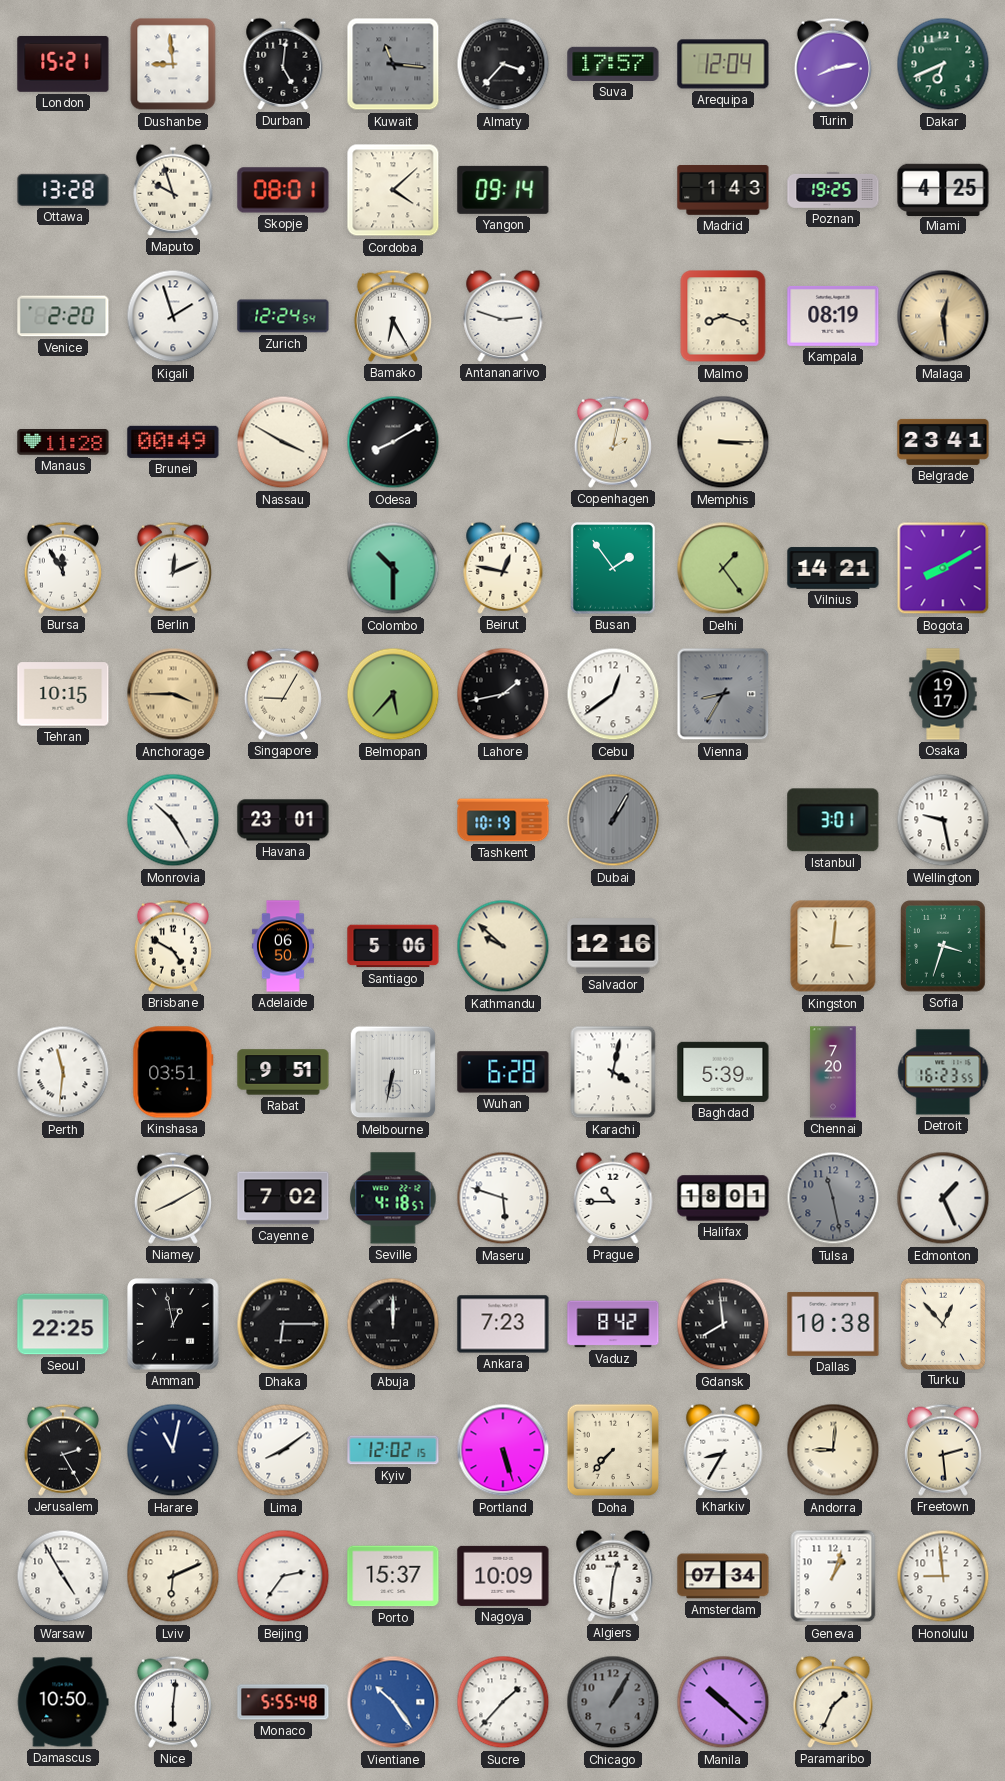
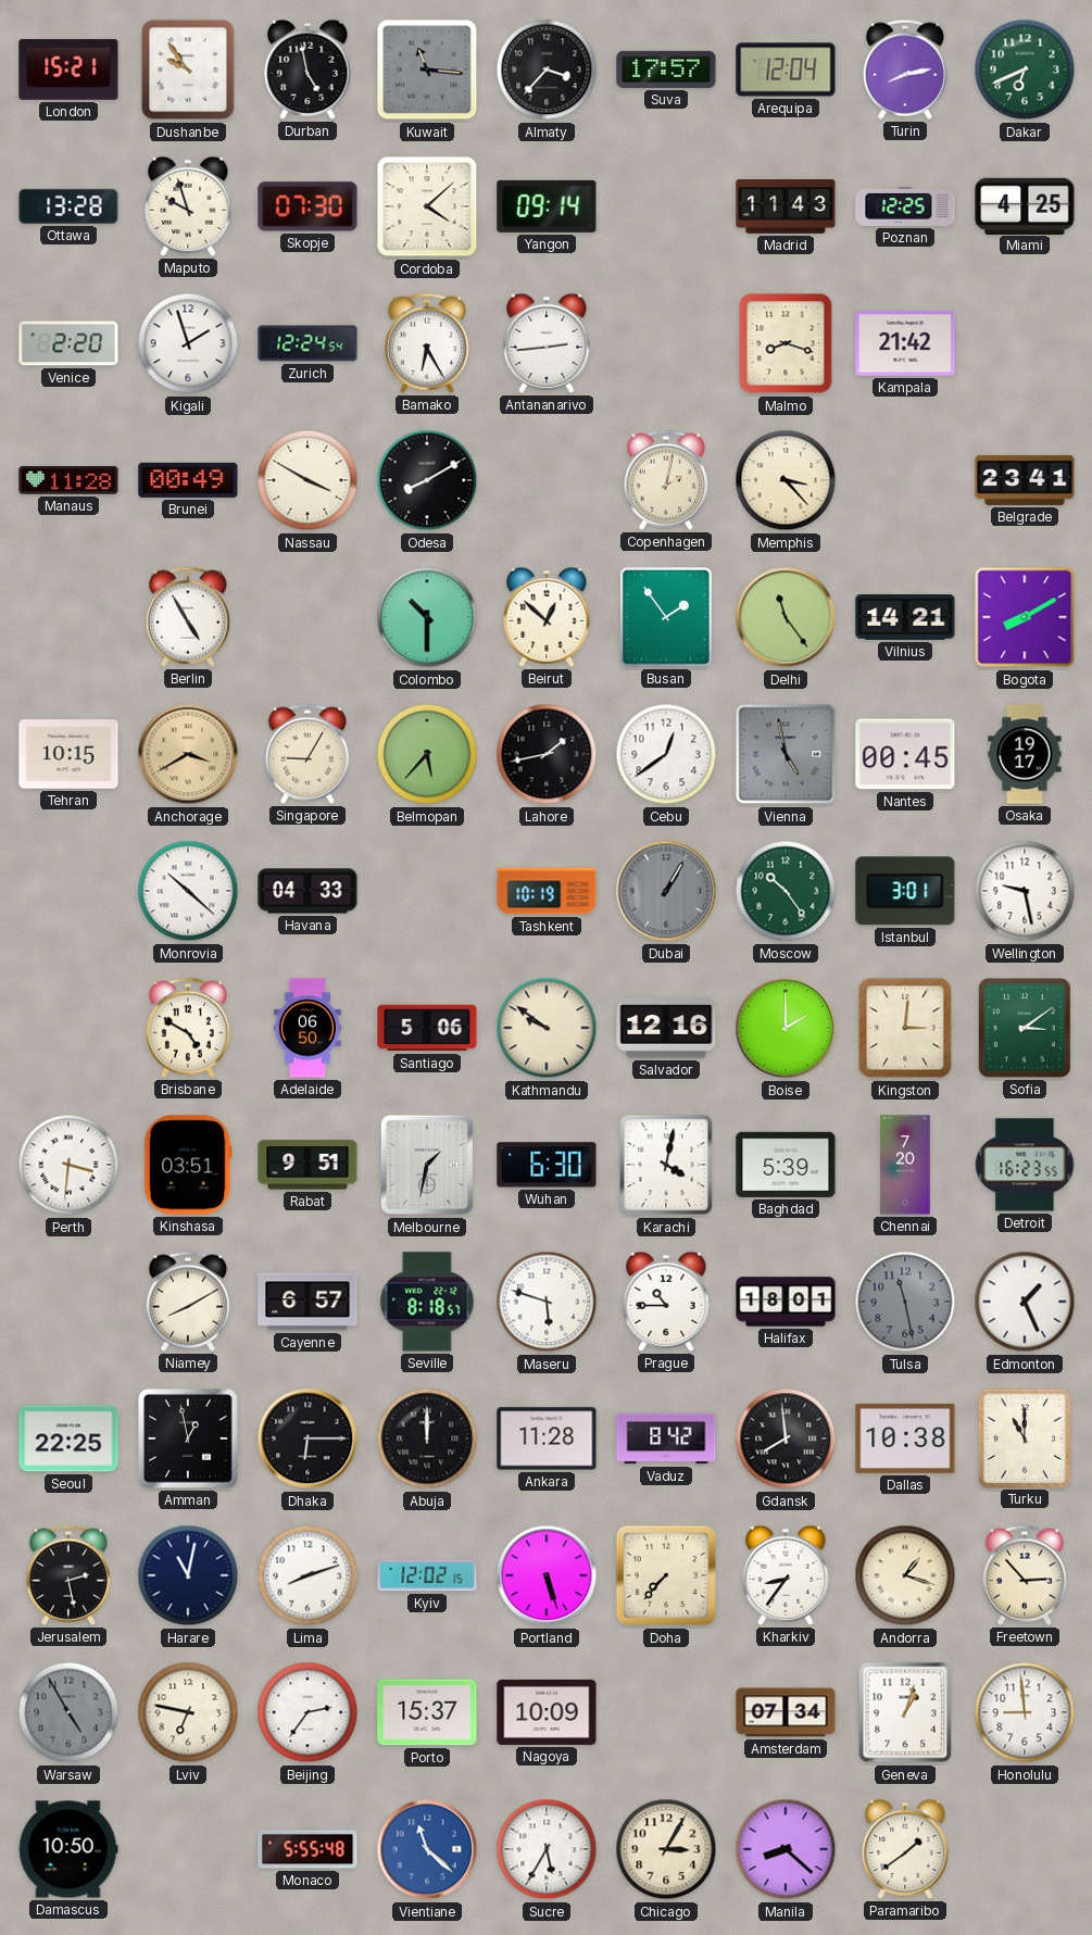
Dushanbe: 8:59 -> 9:54 (188, 70)
Durban: 5:01 -> 4:58 (307, 70)
Skopje: 08:01 -> 07:30 (307, 206)
Madrid: 1:43 -> 11:43 (786, 208)
Poznan: 19:25 -> 12:25 (905, 206)
Antananarivo: 2:48 -> 2:44 (547, 343)
Kampala: 08:19 -> 21:42 (905, 343)
Malaga: 12:29 -> none (943, 316)
Memphis: 3:15 -> 3:23 (786, 480)
Bursa: 11:55 -> none (63, 568)
Berlin: 12:11 -> 4:55 (188, 617)
Beirut: 12:47 -> 12:52 (547, 617)
Delhi: 1:24 -> 11:24 (786, 617)
Anchorage: 3:45 -> 3:40 (188, 754)
Vienna: 8:35 -> 4:58 (786, 754)
Nantes: none -> 00:45 (905, 754)
Monrovia: 10:25 -> 10:22 (188, 891)
Havana: 23:01 -> 04:33 (307, 891)
Moscow: none -> 10:24 (786, 891)
Kathmandu: 9:52 -> 9:51 (547, 1028)
Boise: none -> 2:00 (786, 1028)
Sofia: 3:33 -> 3:09 (1026, 1029)
Perth: 11:31 -> 3:31 (68, 1165)
Melbourne: 6:32 -> 1:32 (427, 1165)
Wuhan: 6:28 -> 6:30 (547, 1165)
Cayenne: 7:02 -> 6:57 (307, 1302)
Seville: 4:18 -> 8:18 (427, 1302)
Ankara: 7:23 -> 11:28 (547, 1438)
Turku: 12:53 -> 11:00 (1025, 1437)
Jerusalem: 2:25 -> 2:28 (68, 1575)
Lima: 8:09 -> 8:12 (307, 1575)
Kharkiv: 8:35 -> 8:36 (786, 1575)
Andorra: 9:01 -> 1:18 (905, 1575)
Freetown: 2:29 -> 2:53 (1025, 1575)
Warsaw dial: white -> grey (68, 1712)
Lviv: 6:11 -> 6:47 (188, 1712)
Algiers: 12:31 -> none (613, 1576)
Nice: 6:01 -> none (173, 1702)
Vientiane: 10:24 -> 11:22 (427, 1849)
Sucre: 1:37 -> 5:35 (547, 1849)
Chicago: 1:05 -> 3:05 (666, 1849)
Chicago dial: grey -> cream (666, 1849)
Manila: 10:22 -> 8:22 (786, 1849)
Paramaribo: 1:34 -> 1:39 (905, 1849)
